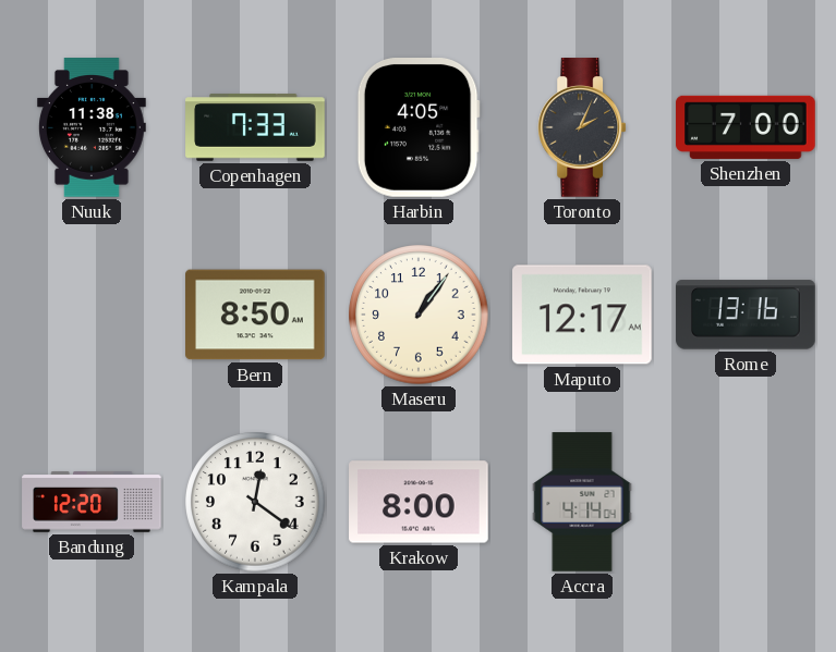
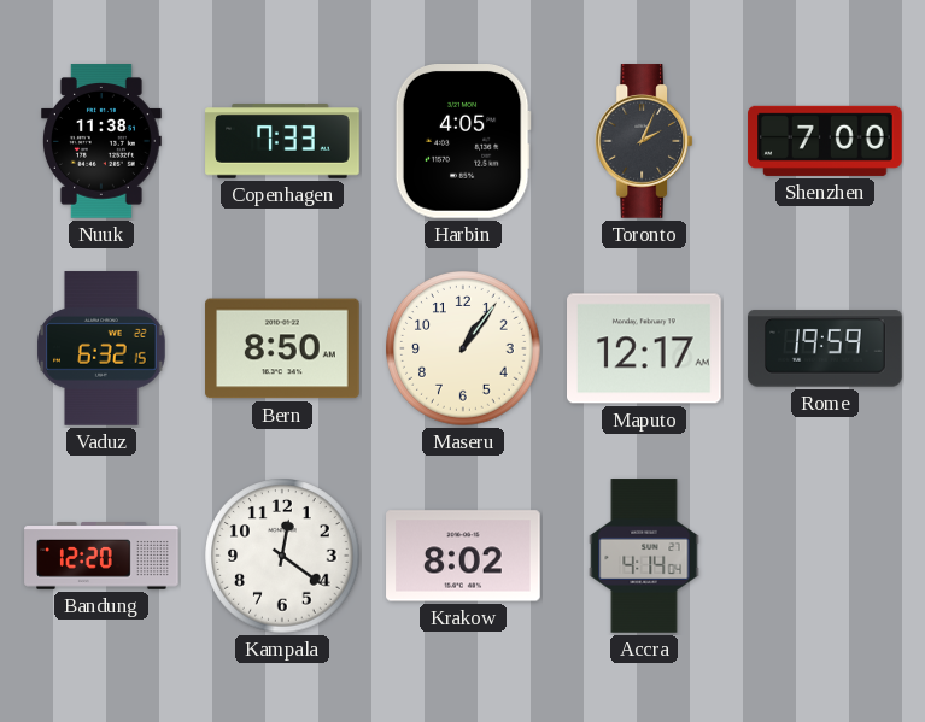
Vaduz: none -> 6:32 (101, 348)
Rome: 13:16 -> 19:59 (825, 348)
Krakow: 8:00 -> 8:02 (463, 556)
